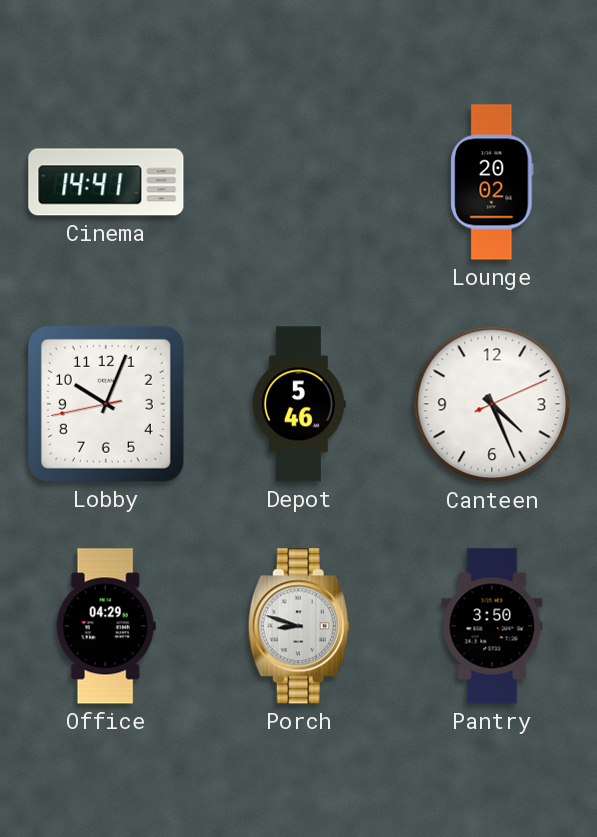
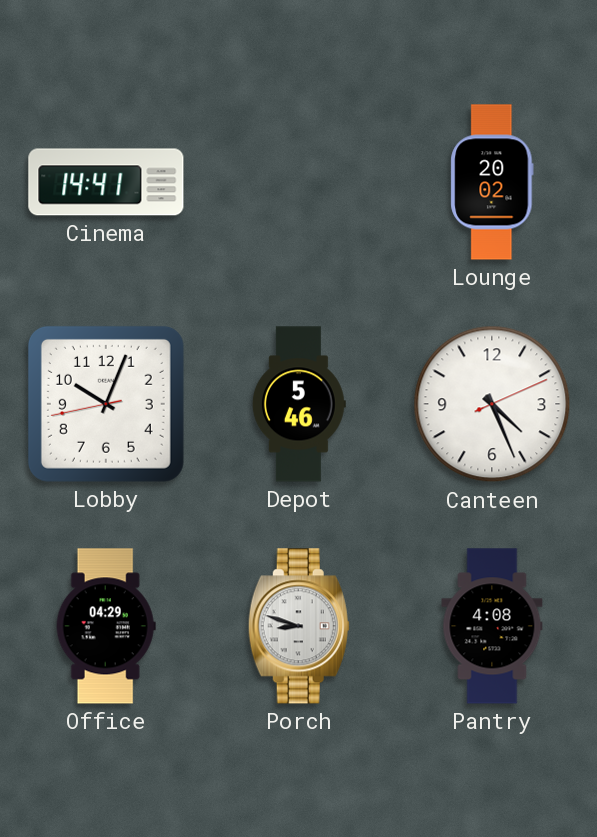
Pantry: 3:50 -> 4:08 (492, 626)
